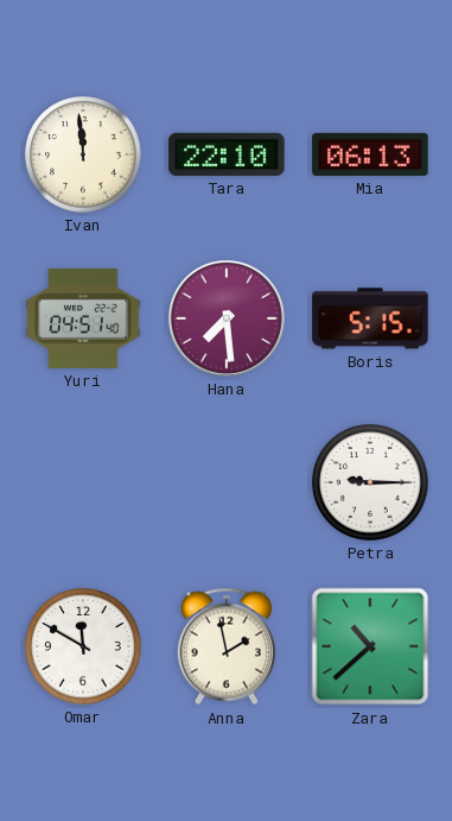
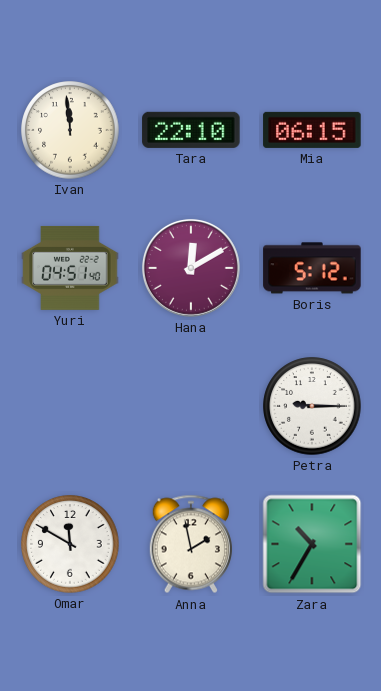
Mia: 06:13 -> 06:15 (312, 130)
Hana: 7:29 -> 12:10 (191, 268)
Boris: 5:15 -> 5:12 (312, 268)
Zara: 10:38 -> 10:35 (312, 544)
